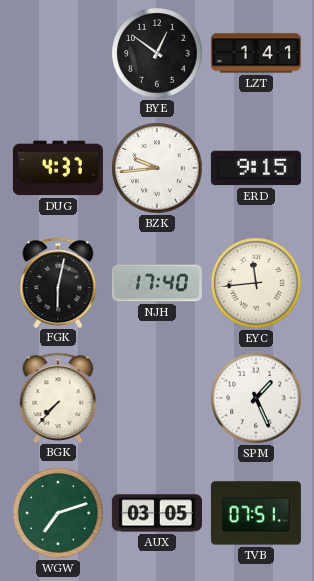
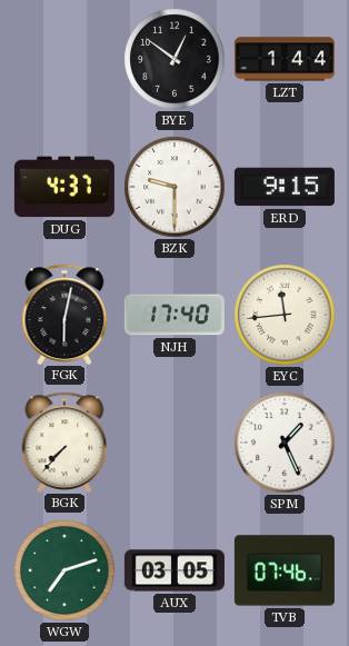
LZT: 1:41 -> 1:44 (285, 59)
BZK: 9:44 -> 9:30 (174, 187)
TVB: 07:51 -> 07:46 (285, 570)
